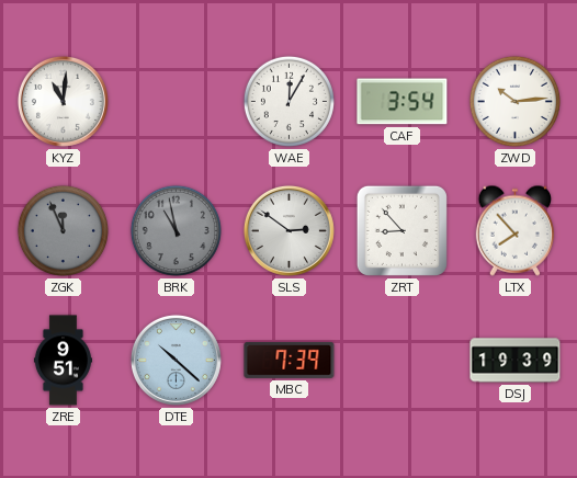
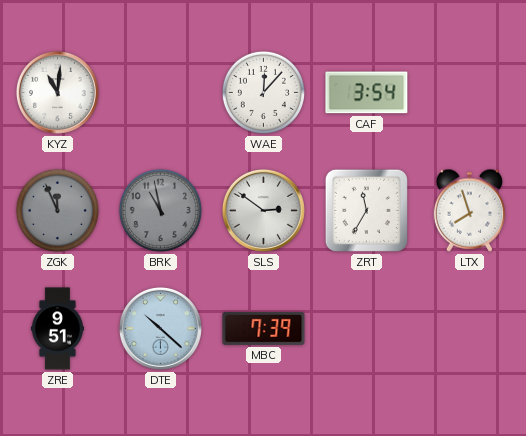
WAE: 12:05 -> 12:07 (263, 92)
ZWD: 10:14 -> none (514, 101)
ZRT: 8:53 -> 11:35 (366, 210)
LTX: 7:53 -> 7:57 (470, 210)
DSJ: 19:39 -> none (516, 361)
